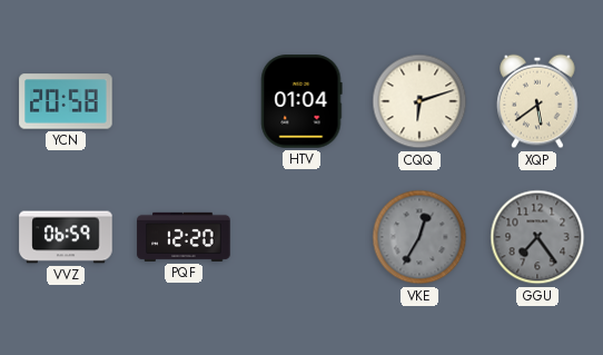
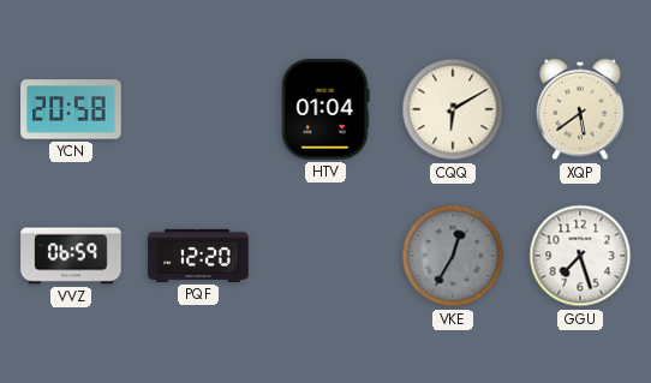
CQQ: 6:12 -> 6:10 (453, 109)
GGU: 7:24 -> 7:27 (580, 256)
GGU dial: grey -> white (580, 256)
